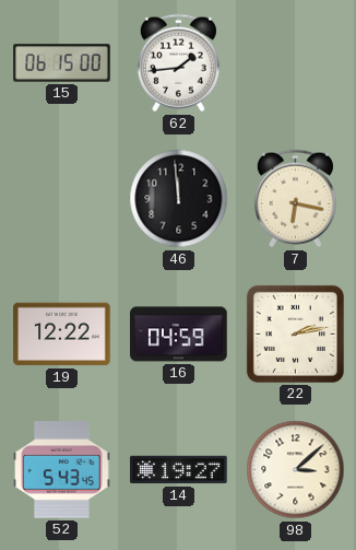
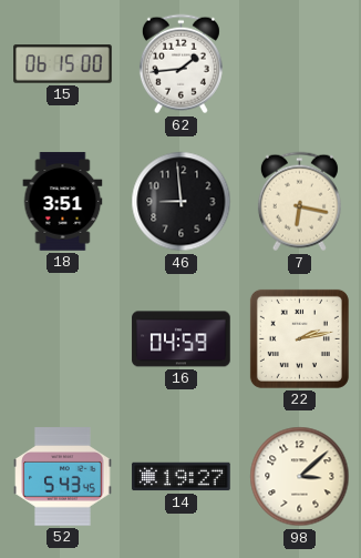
18: none -> 3:51 (63, 202)
46: 11:59 -> 8:59 (182, 202)
19: 12:22 -> none (62, 335)
